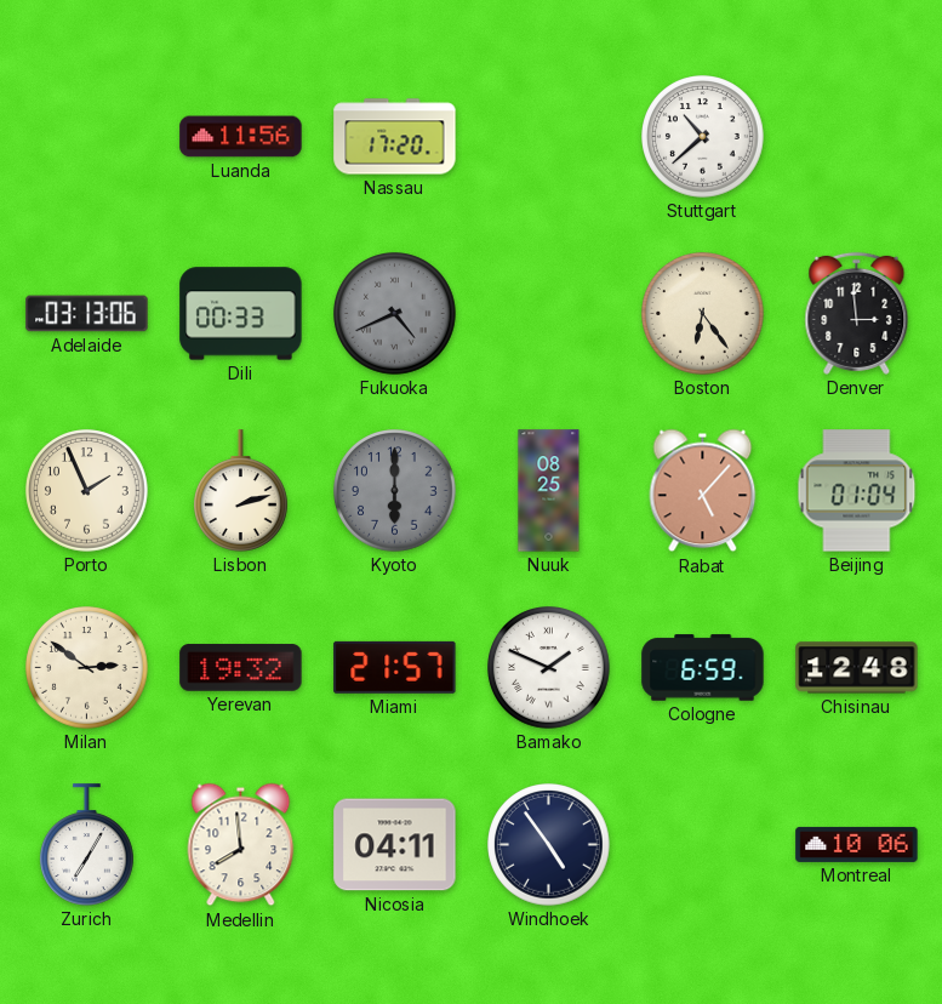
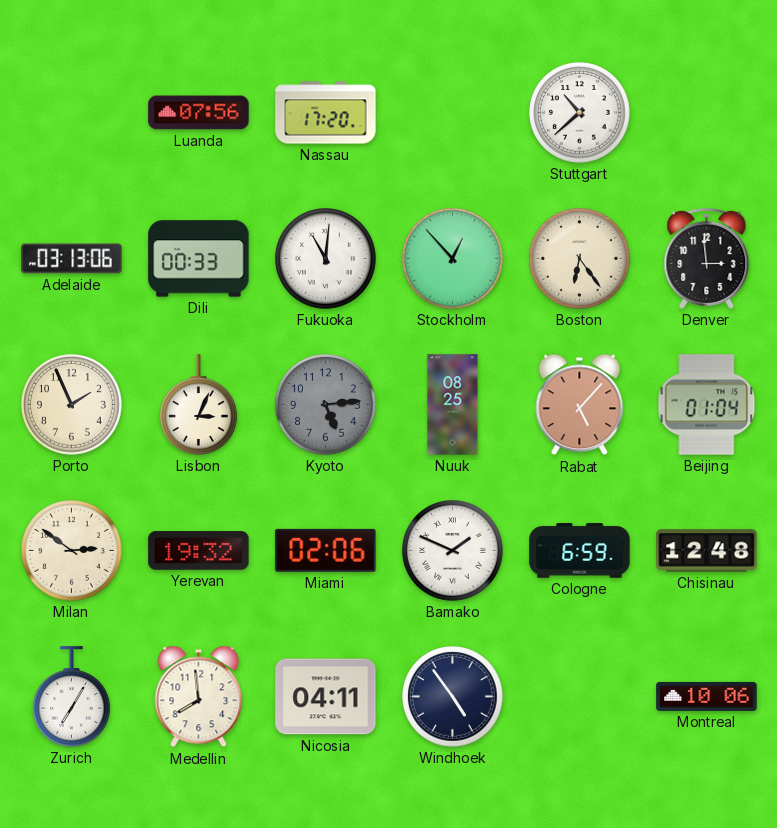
Luanda: 11:56 -> 07:56 (199, 113)
Fukuoka: 4:41 -> 11:01 (326, 259)
Fukuoka dial: grey -> white (326, 259)
Stockholm: none -> 12:53 (453, 259)
Lisbon: 2:12 -> 3:04 (199, 405)
Kyoto: 6:00 -> 5:14 (326, 405)
Miami: 21:57 -> 02:06 (326, 550)
